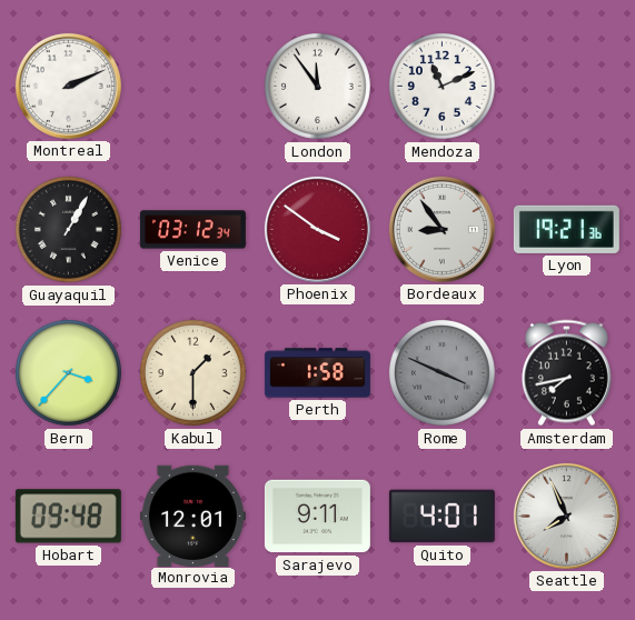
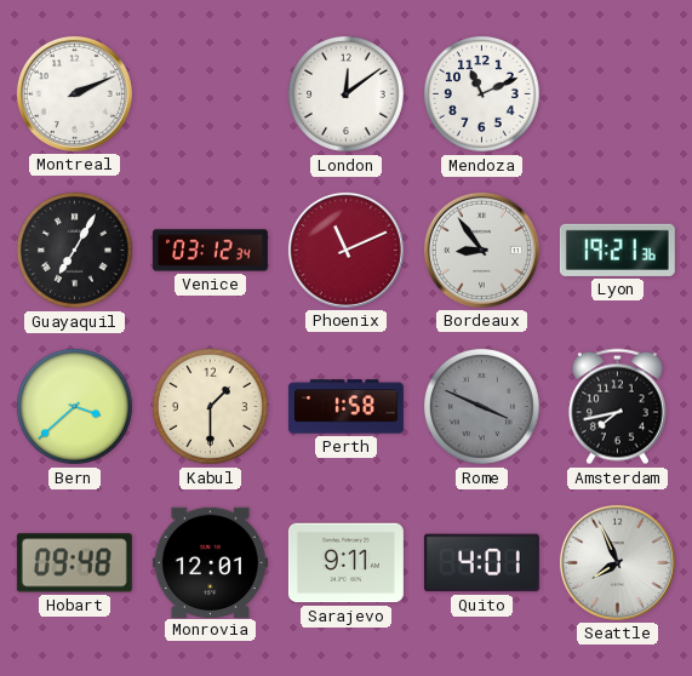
London: 11:54 -> 12:09 (345, 93)
Guayaquil: 1:05 -> 7:05 (74, 250)
Phoenix: 3:51 -> 11:11 (345, 250)
Bern: 3:37 -> 3:38 (74, 406)
